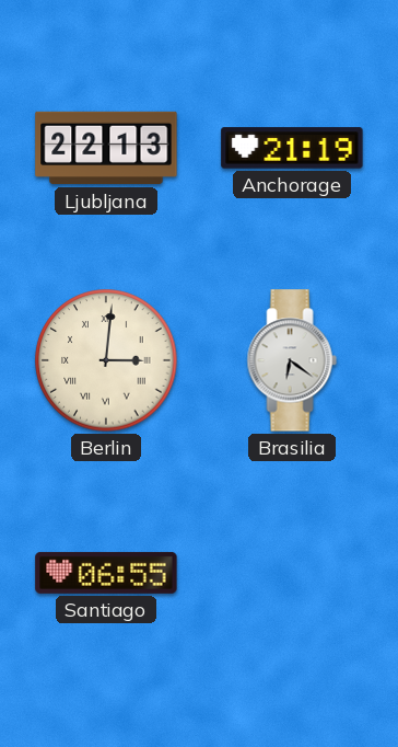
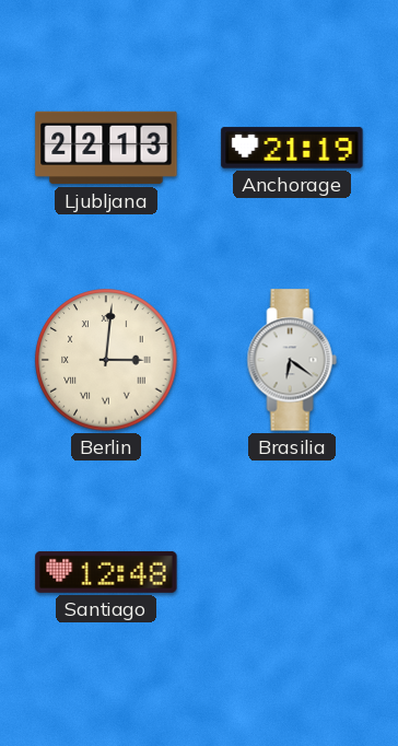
Santiago: 06:55 -> 12:48 (106, 572)
